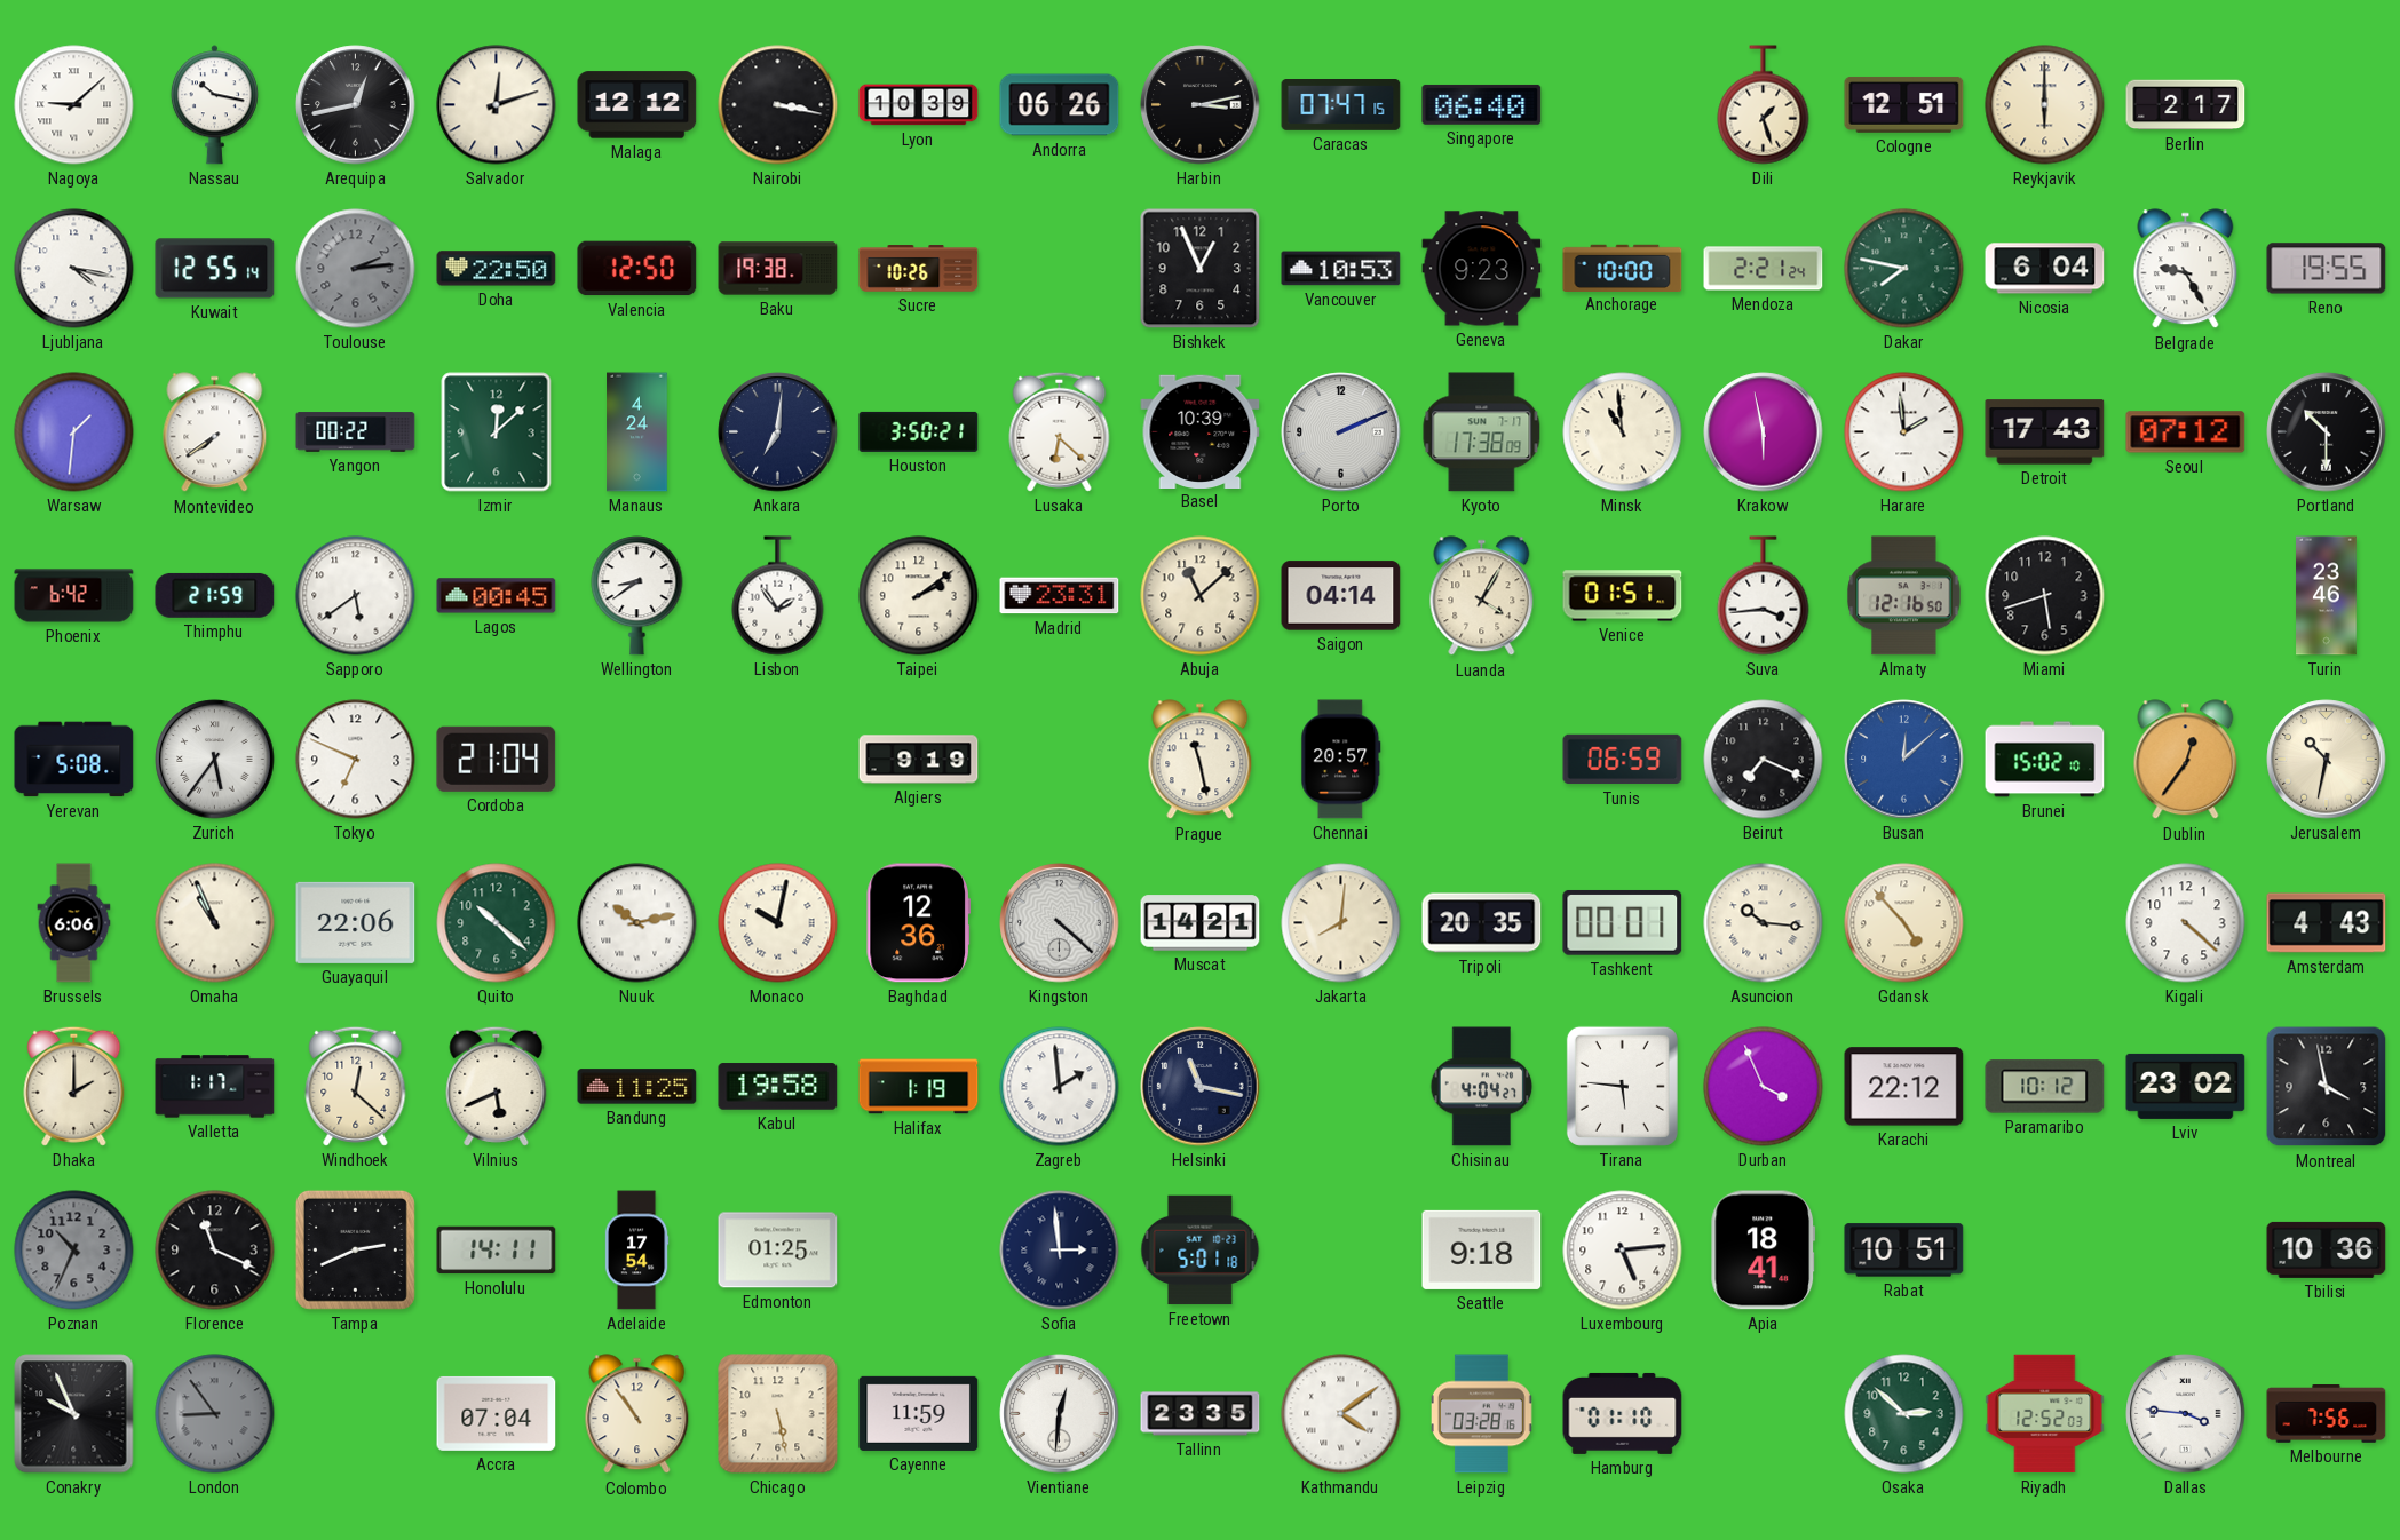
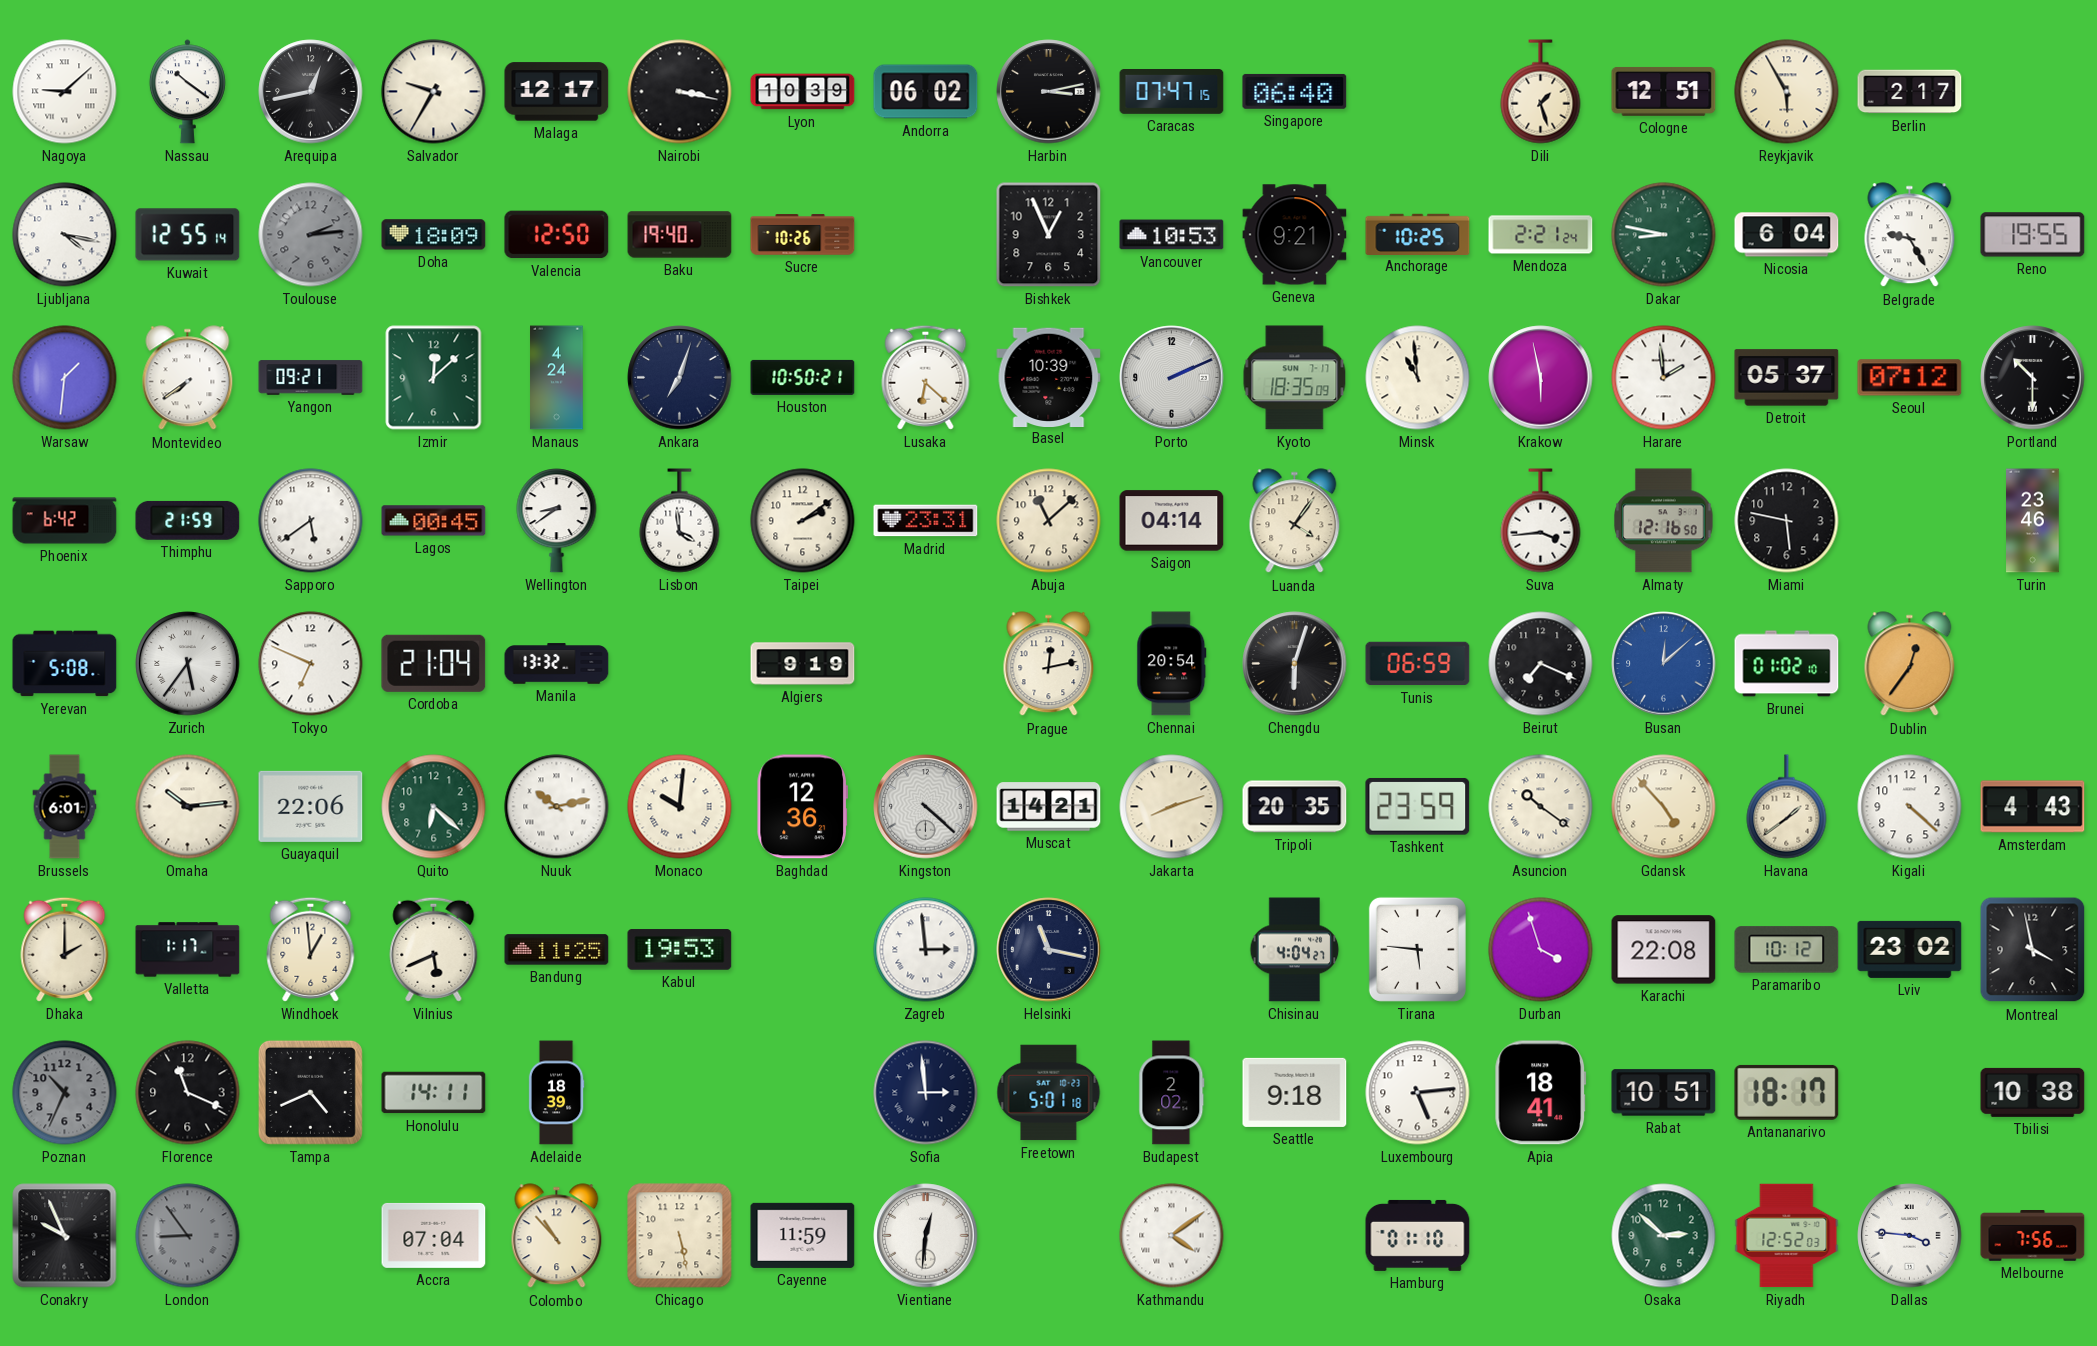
Nassau: 10:17 -> 10:21 (187, 92)
Salvador: 12:12 -> 9:35 (434, 92)
Malaga: 12:12 -> 12:17 (557, 92)
Andorra: 06:26 -> 06:02 (926, 92)
Reykjavik: 6:00 -> 5:55 (1787, 92)
Doha: 22:50 -> 18:09 (434, 235)
Baku: 19:38 -> 19:40 (680, 235)
Geneva: 9:23 -> 9:21 (1295, 235)
Anchorage: 10:00 -> 10:25 (1418, 234)
Dakar: 7:47 -> 8:47 (1664, 235)
Yangon: 00:22 -> 09:21 (311, 378)
Ankara: 7:01 -> 7:03 (680, 378)
Houston: 3:50 -> 10:50 (803, 377)
Kyoto: 17:38 -> 18:35 (1295, 378)
Detroit: 17:43 -> 05:37 (1787, 378)
Lisbon: 1:54 -> 3:59 (680, 521)
Luanda: 4:05 -> 4:06 (1295, 521)
Venice: 01:51 -> none (1623, 596)
Miami: 5:42 -> 5:47 (1787, 521)
Manila: none -> 13:32 (557, 664)
Prague: 11:28 -> 12:13 (1049, 664)
Chennai: 20:57 -> 20:54 (1172, 664)
Chengdu: none -> 6:03 (1295, 664)
Brunei: 15:02 -> 01:02 (1787, 664)
Jerusalem: 10:32 -> none (2327, 760)
Brussels: 6:06 -> 6:01 (65, 807)
Omaha: 10:56 -> 10:14 (188, 807)
Quito: 10:22 -> 6:22 (434, 807)
Monaco: 10:02 -> 10:01 (680, 807)
Jakarta: 8:01 -> 8:12 (1172, 807)
Tashkent: 00:01 -> 23:59 (1418, 806)
Asuncion: 10:16 -> 10:21 (1541, 807)
Havana: none -> 1:39 (1787, 807)
Windhoek: 12:22 -> 12:59 (311, 949)
Kabul: 19:58 -> 19:53 (680, 950)
Halifax: 1:19 -> none (919, 1087)
Zagreb: 1:59 -> 2:59 (926, 950)
Durban: 3:56 -> 3:57 (1541, 950)
Karachi: 22:12 -> 22:08 (1664, 950)
Tampa: 2:41 -> 4:41 (310, 1092)
Adelaide: 17:54 -> 18:39 (556, 1093)
Edmonton: 01:25 -> none (778, 1251)
Budapest: none -> 2:02 (1172, 1093)
Antananarivo: none -> 18:17 (1787, 1092)
Tbilisi: 10:36 -> 10:38 (2033, 1092)
Colombo: 10:54 -> 10:53 (557, 1236)
Tallinn: 23:35 -> none (1201, 1414)
Leipzig: 03:28 -> none (1481, 1414)
